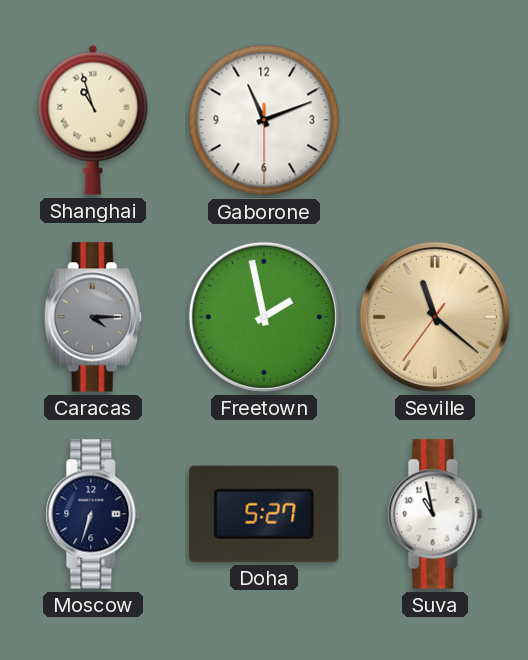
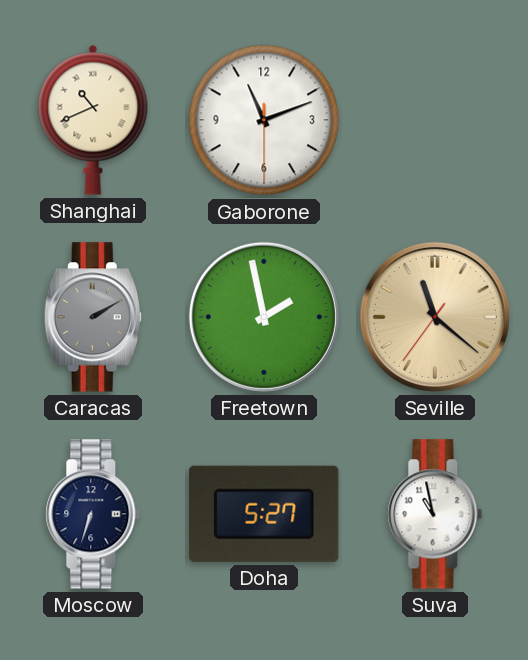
Shanghai: 10:57 -> 10:41 (93, 120)
Caracas: 4:15 -> 2:10 (93, 317)
